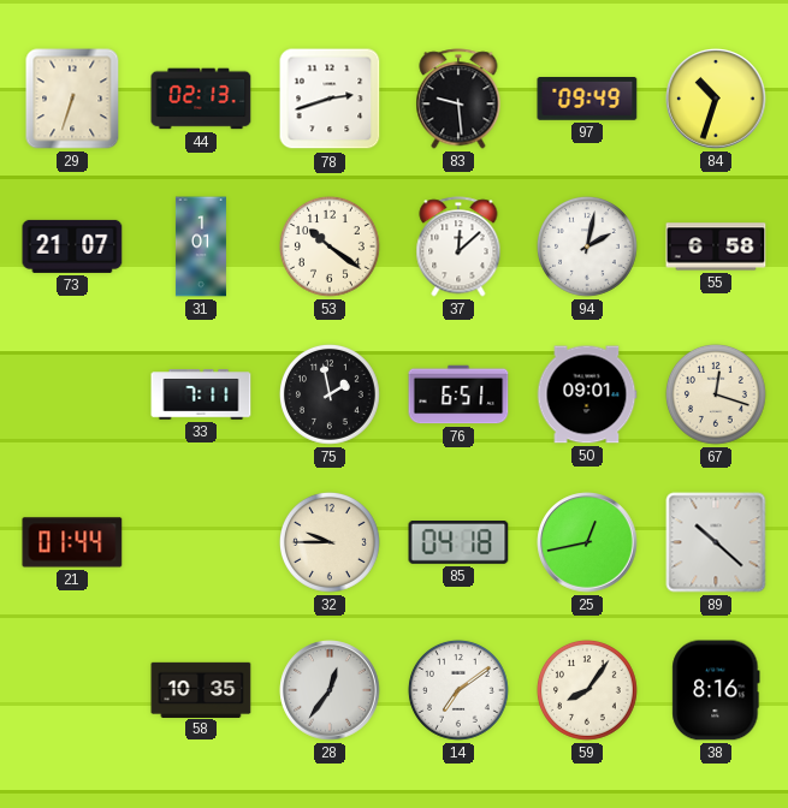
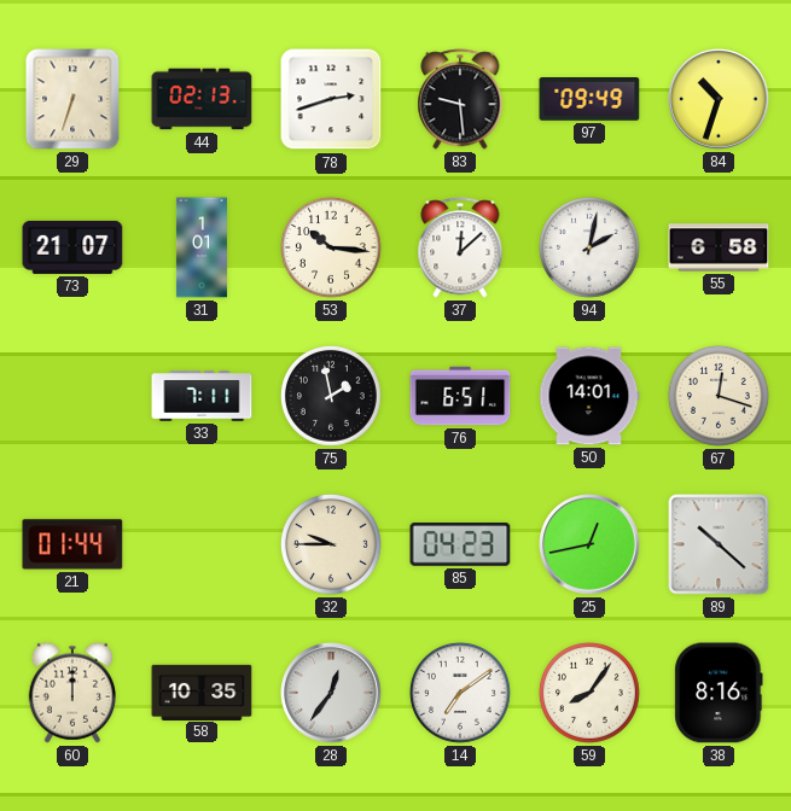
53: 10:21 -> 10:16 (331, 247)
50: 09:01 -> 14:01 (589, 396)
85: 04:18 -> 04:23 (460, 545)
60: none -> 12:00 (71, 693)
